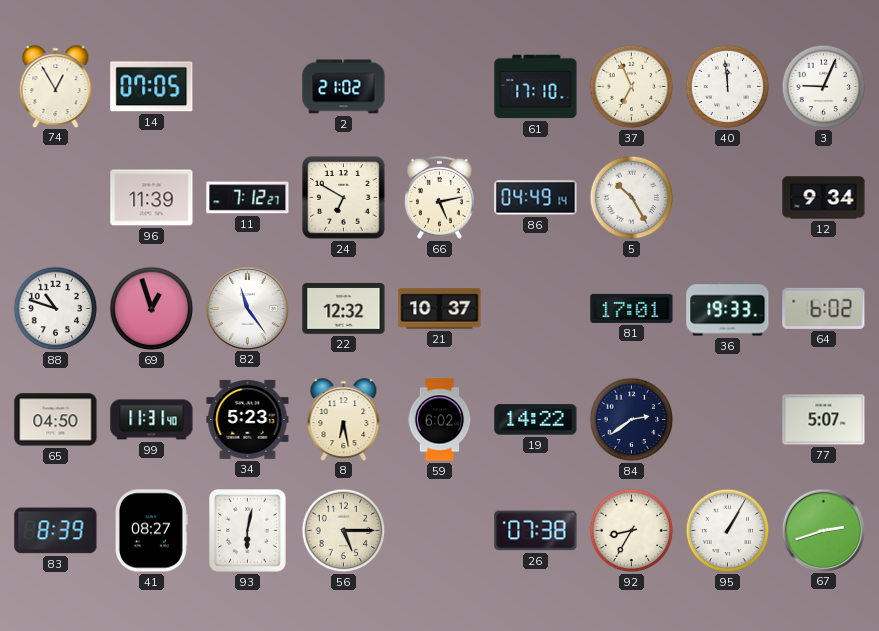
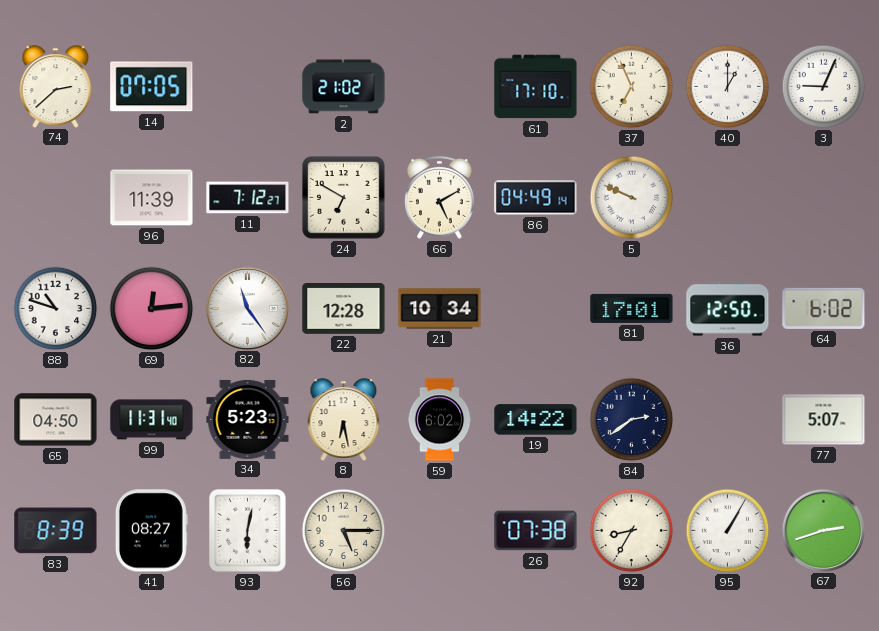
74: 12:55 -> 2:38 (56, 86)
40: 11:59 -> 1:00 (728, 87)
66: 5:13 -> 5:10 (440, 197)
5: 10:25 -> 9:49 (632, 198)
12: 9:34 -> none (824, 198)
69: 12:57 -> 12:14 (152, 309)
22: 12:32 -> 12:28 (344, 309)
21: 10:37 -> 10:34 (440, 309)
36: 19:33 -> 12:50 (728, 309)
